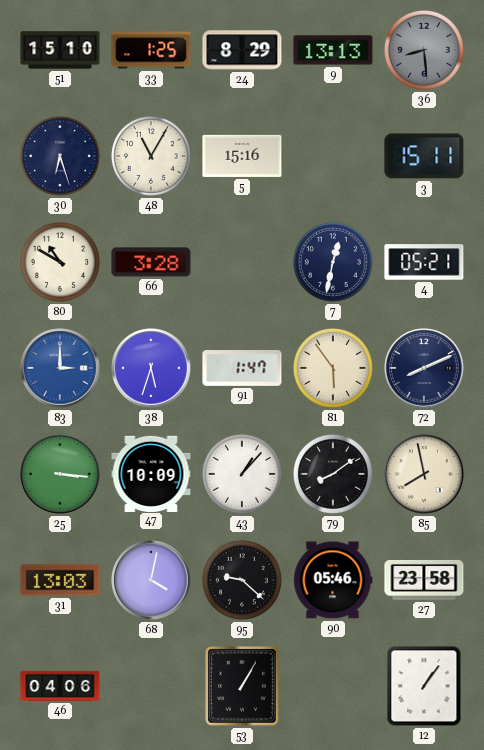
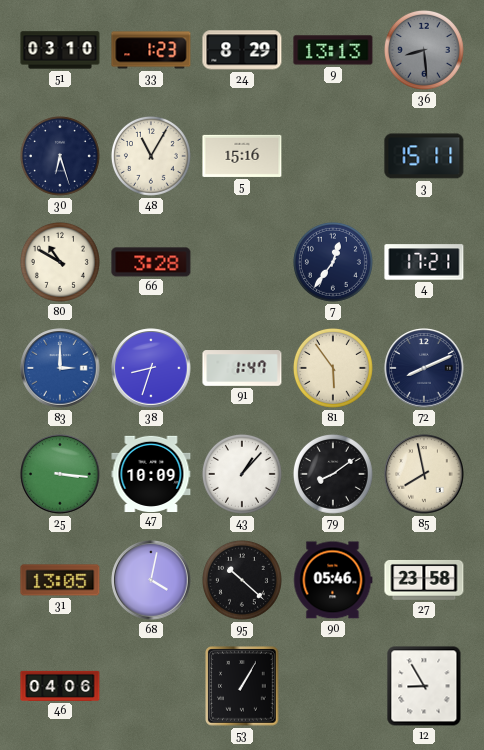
51: 15:10 -> 03:10 (60, 50)
33: 1:25 -> 1:23 (151, 50)
7: 12:32 -> 12:36 (333, 262)
4: 05:21 -> 17:21 (424, 262)
38: 5:33 -> 8:33 (151, 368)
31: 13:03 -> 13:05 (60, 580)
95: 9:22 -> 10:22 (242, 580)
12: 1:06 -> 8:55 (424, 686)
